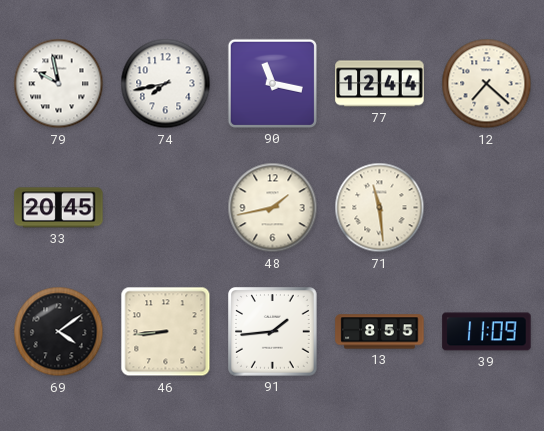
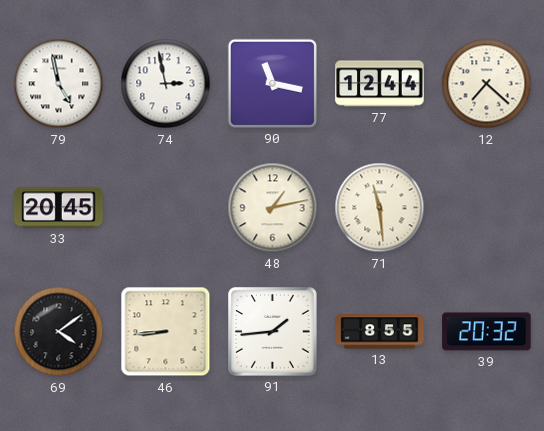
79: 9:58 -> 4:58 (59, 84)
74: 7:43 -> 2:58 (166, 84)
48: 1:43 -> 1:13 (273, 208)
39: 11:09 -> 20:32 (487, 332)
